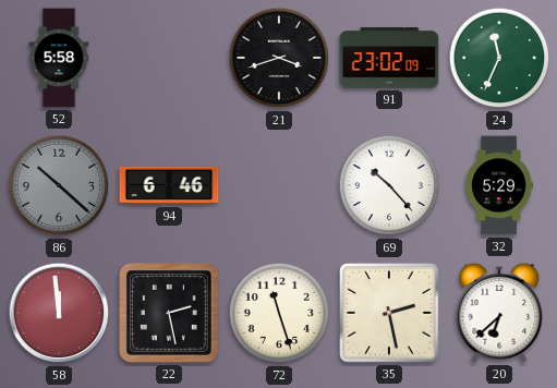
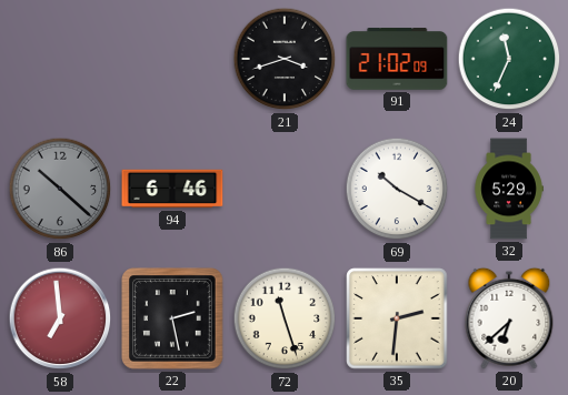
52: 5:58 -> none (59, 58)
91: 23:02 -> 21:02 (397, 59)
69: 10:23 -> 10:20 (397, 189)
58: 11:59 -> 6:59 (60, 318)
35: 2:28 -> 2:31 (397, 318)
